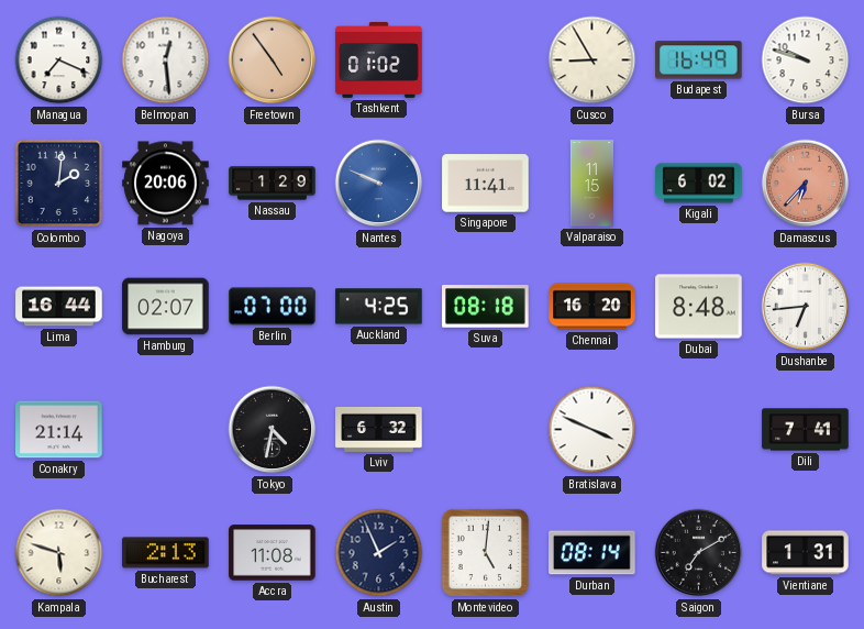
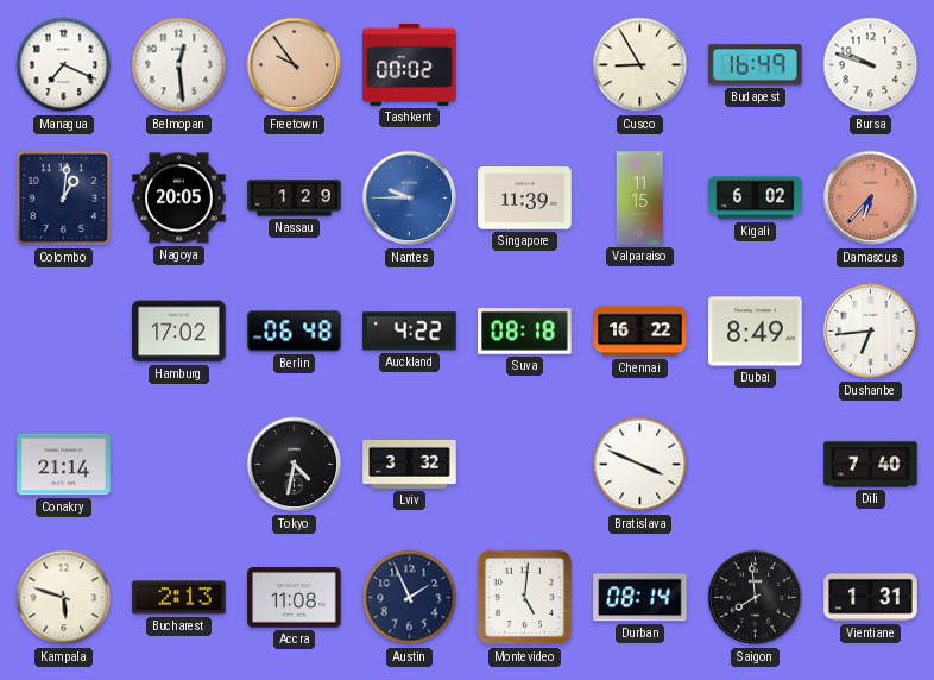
Freetown: 4:54 -> 9:54 (295, 65)
Tashkent: 01:02 -> 00:02 (410, 64)
Colombo: 2:01 -> 1:01 (64, 199)
Nagoya: 20:06 -> 20:05 (179, 199)
Nantes: 9:49 -> 9:45 (410, 199)
Singapore: 11:41 -> 11:39 (525, 199)
Lima: 16:44 -> none (59, 307)
Hamburg: 02:07 -> 17:02 (179, 332)
Berlin: 07:00 -> 06:48 (295, 332)
Auckland: 4:25 -> 4:22 (410, 332)
Chennai: 16:20 -> 16:22 (640, 332)
Dubai: 8:48 -> 8:49 (756, 332)
Lviv: 6:32 -> 3:32 (410, 464)
Dili: 7:41 -> 7:40 (871, 465)
Saigon: 7:10 -> 7:59 (756, 598)
